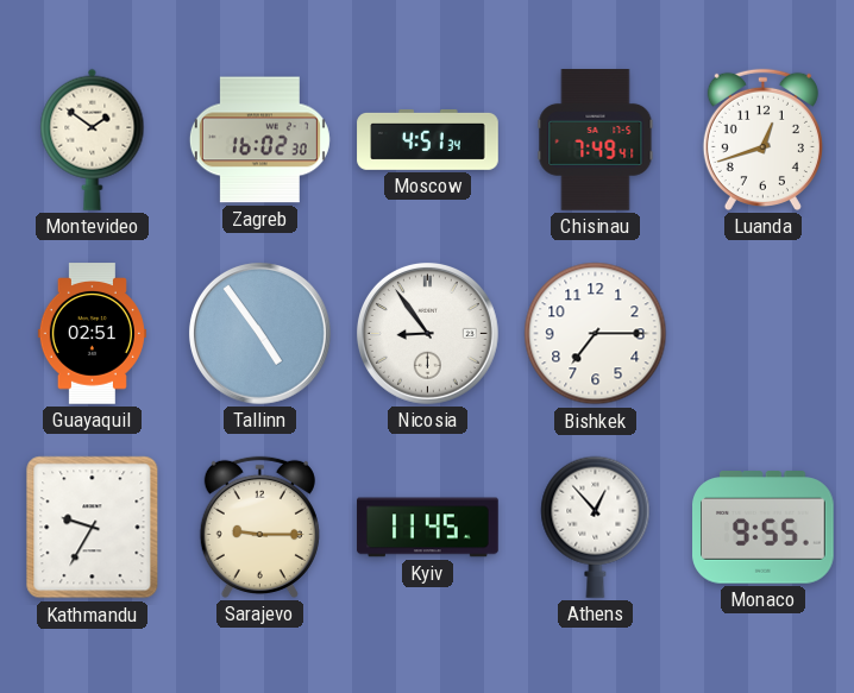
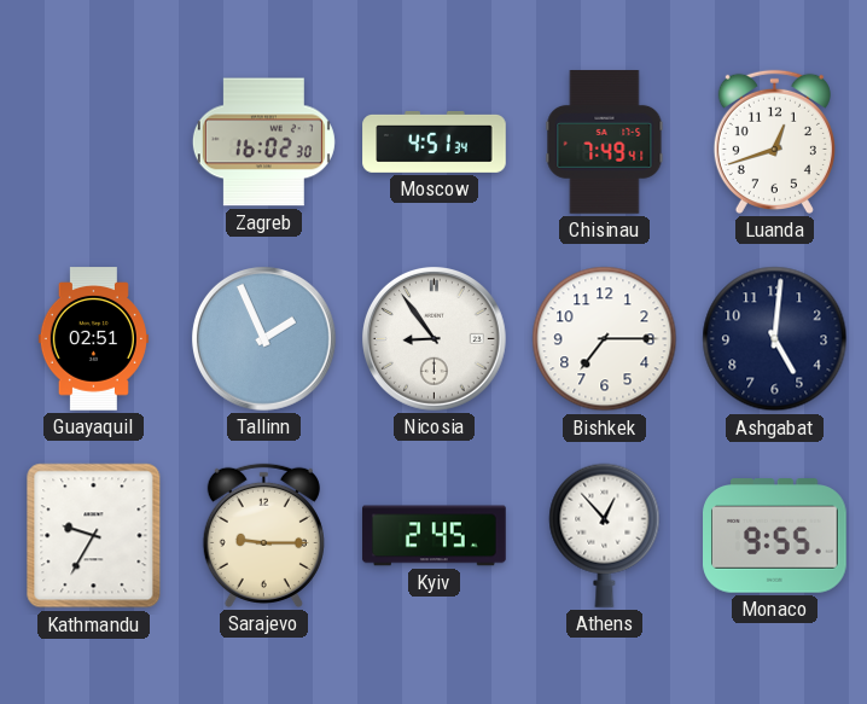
Montevideo: 1:51 -> none (93, 139)
Tallinn: 4:54 -> 1:56 (263, 338)
Ashgabat: none -> 5:01 (775, 339)
Kyiv: 11:45 -> 2:45 (435, 536)
